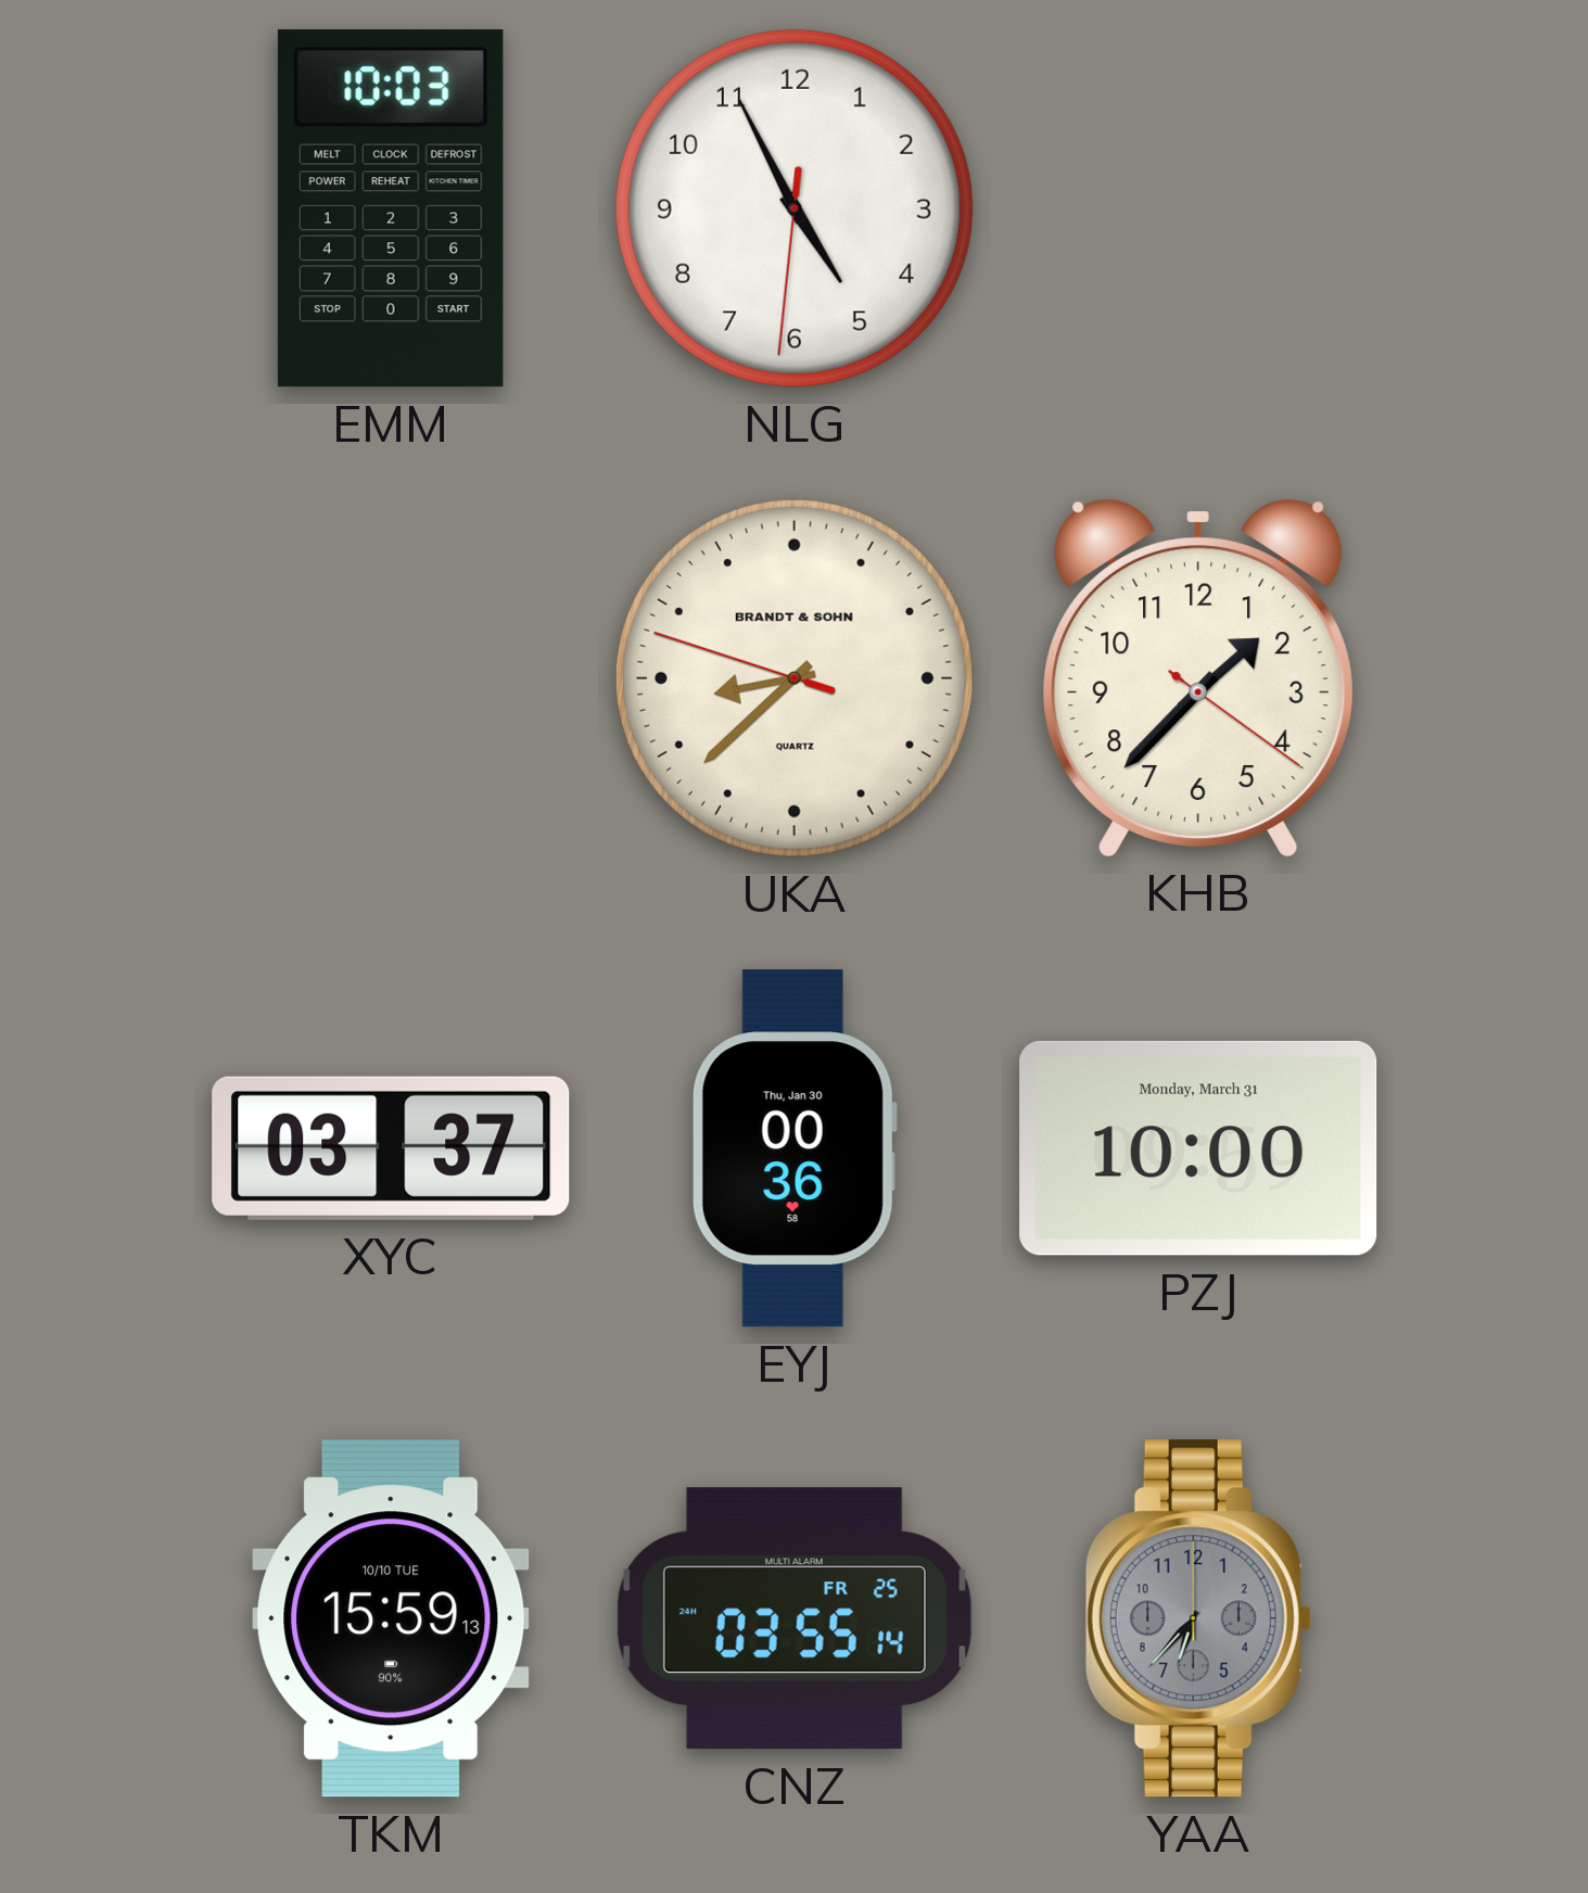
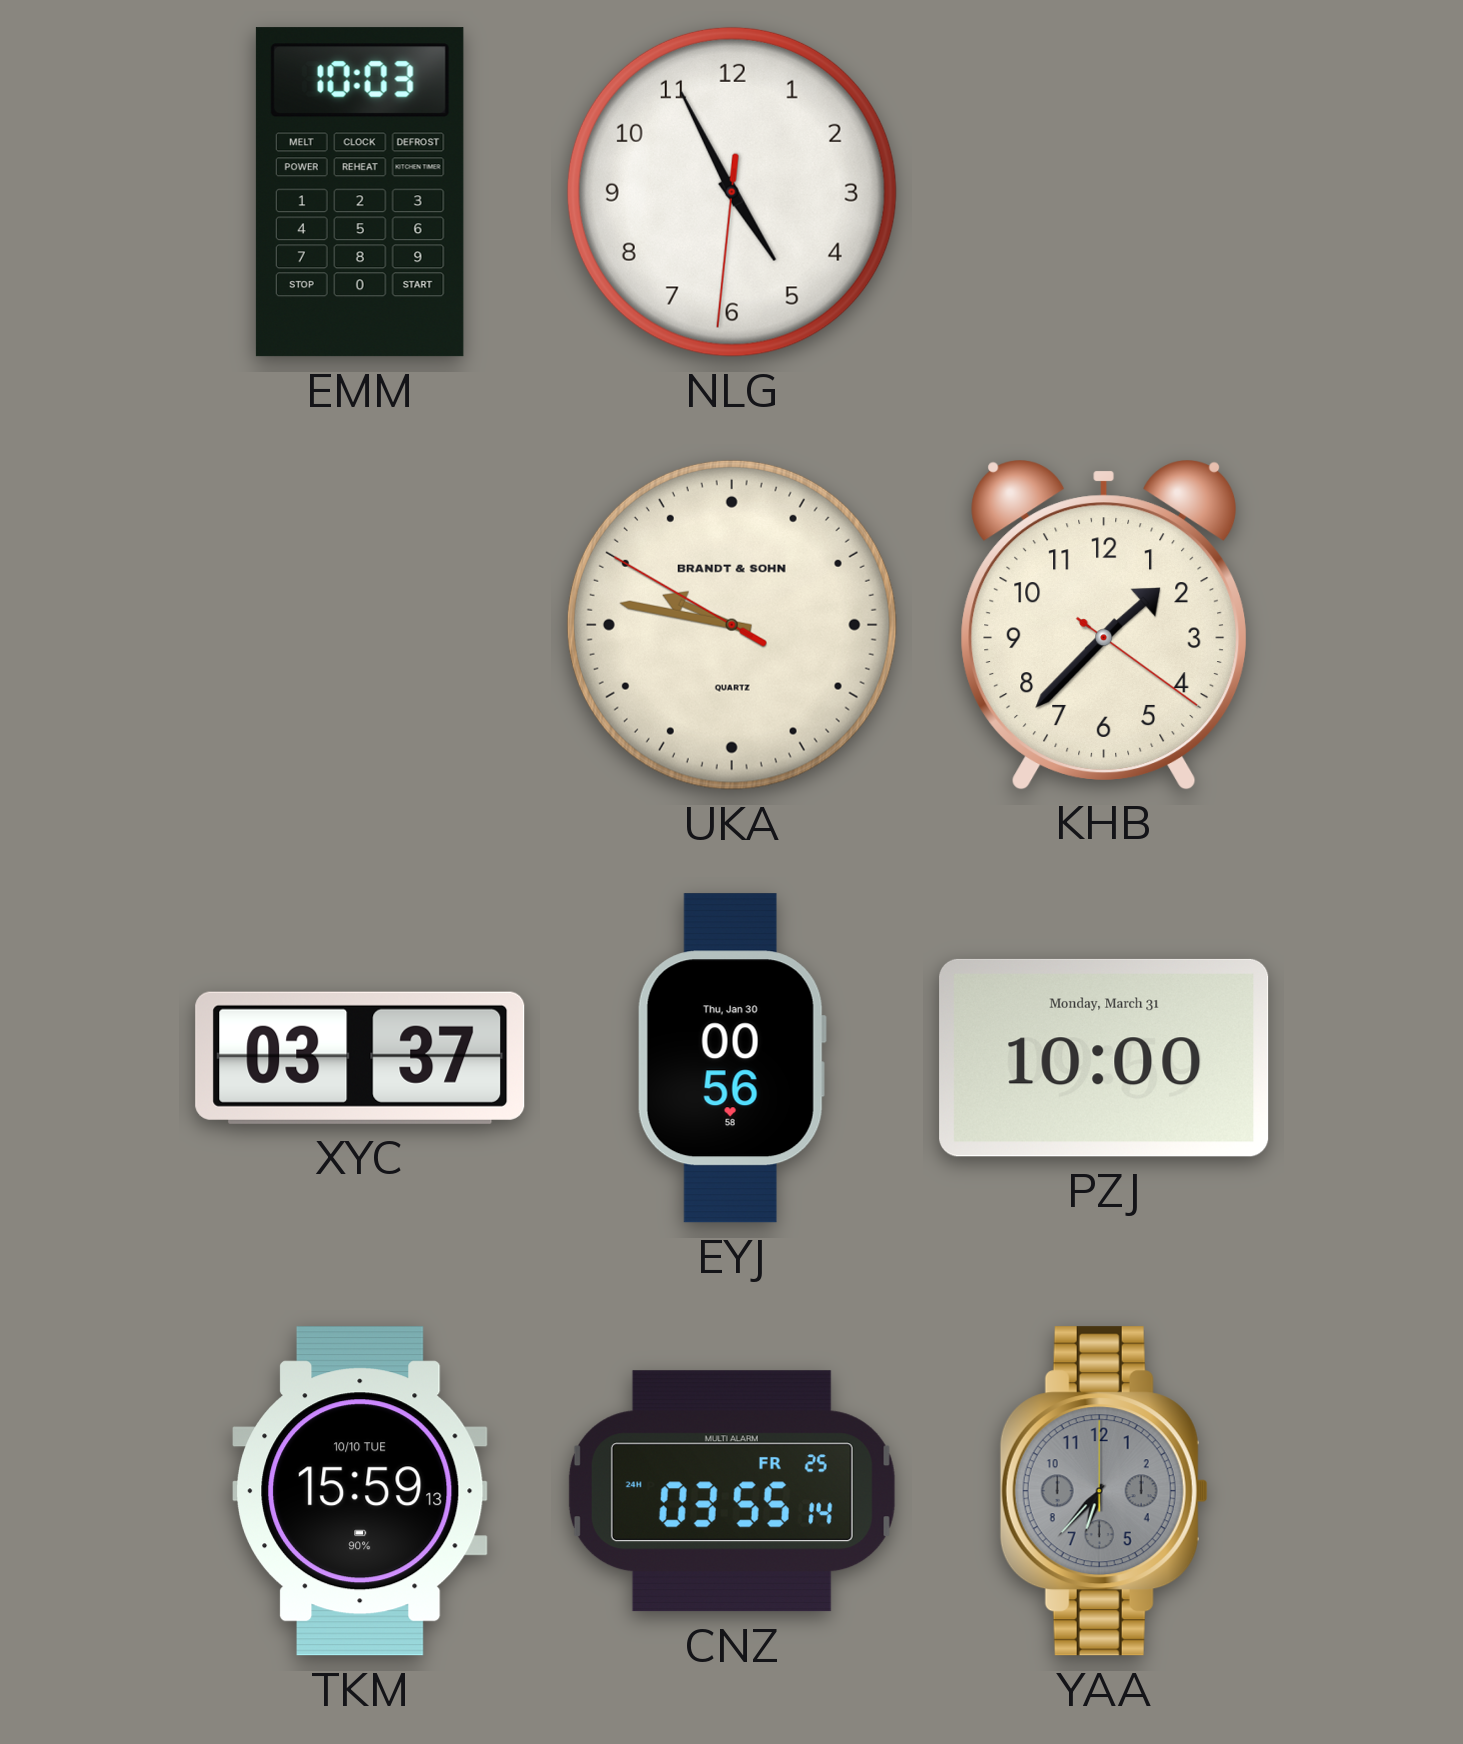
UKA: 8:37 -> 9:46 (732, 625)
EYJ: 00:36 -> 00:56 (732, 1058)
